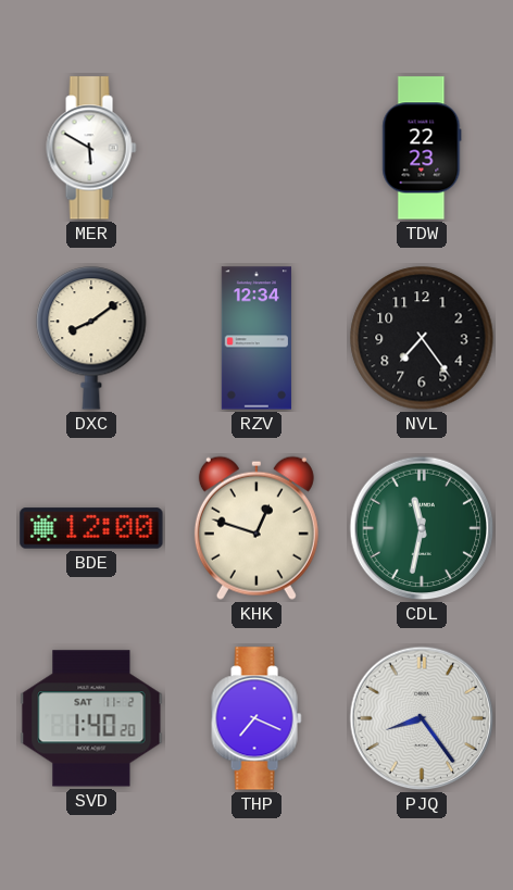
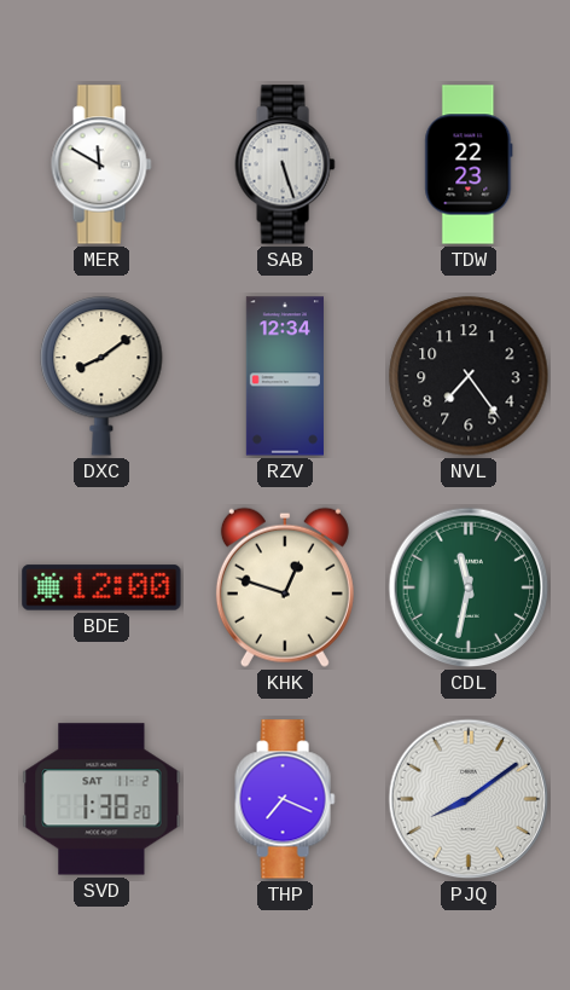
MER: 5:50 -> 11:50 (101, 164)
SAB: none -> 5:27 (285, 164)
SVD: 1:40 -> 1:38 (101, 799)
PJQ: 8:24 -> 8:09 (469, 799)
